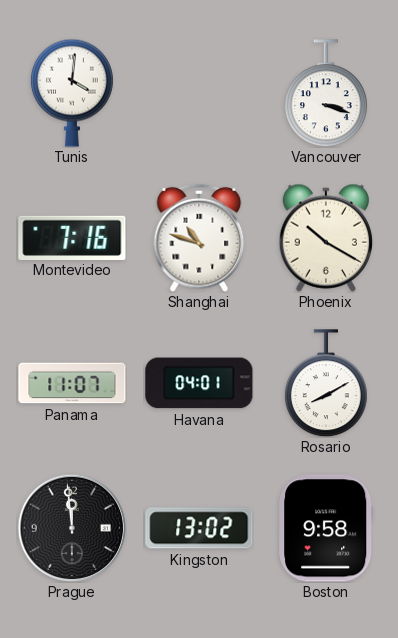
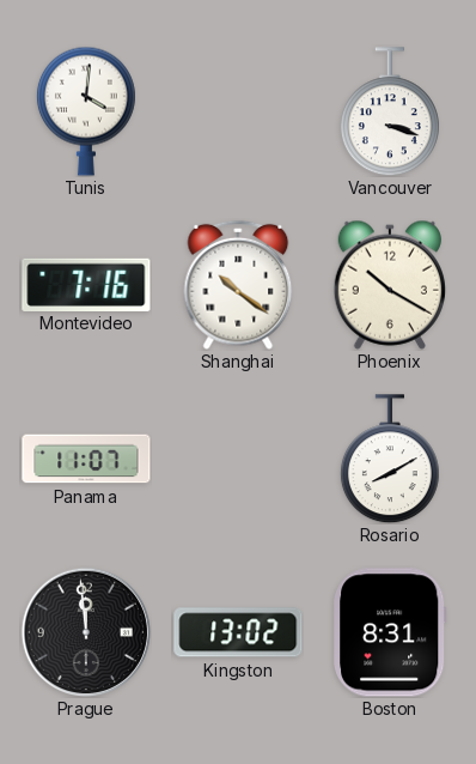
Shanghai: 10:48 -> 10:21 (238, 285)
Havana: 04:01 -> none (199, 383)
Boston: 9:58 -> 8:31 (391, 632)
